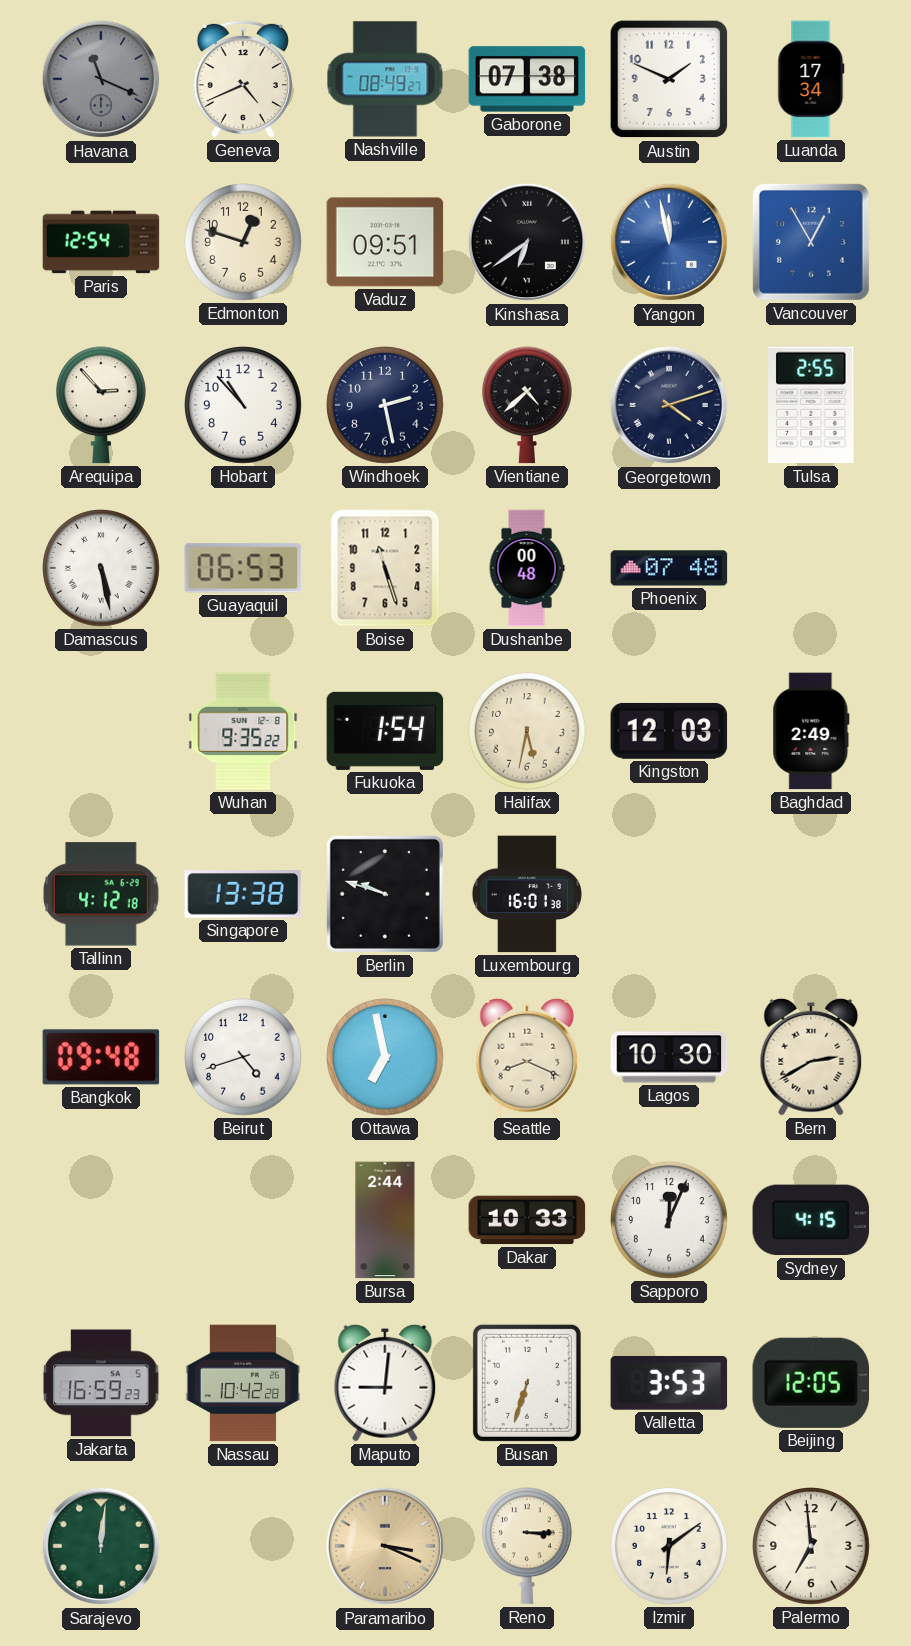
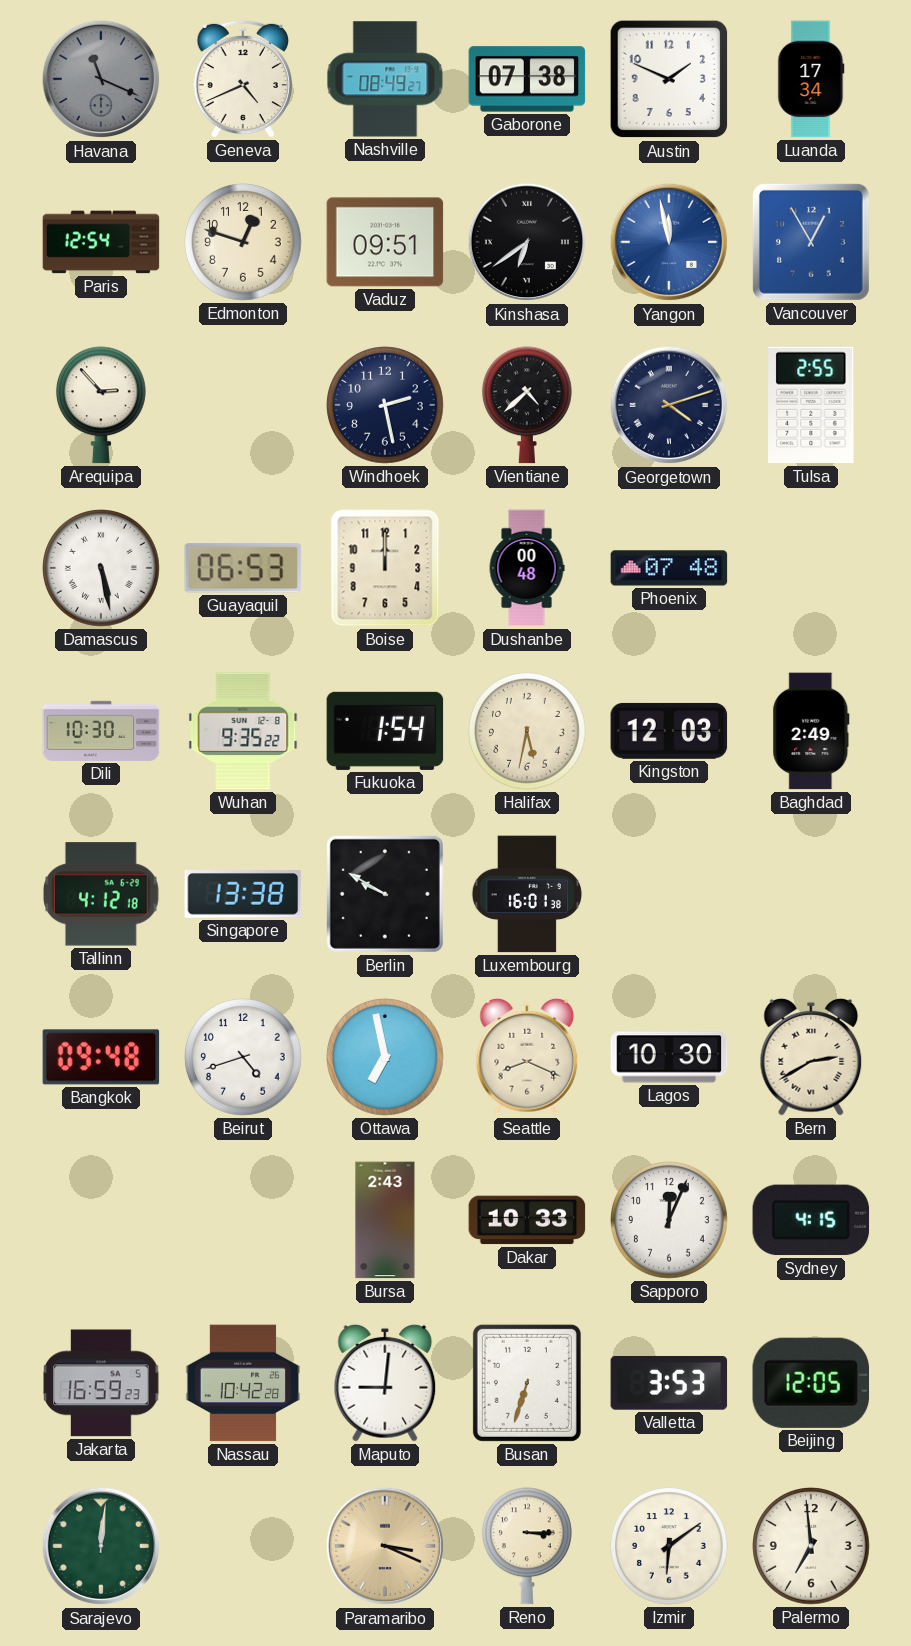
Hobart: 10:53 -> none (244, 406)
Boise: 11:27 -> 12:00 (385, 568)
Dili: none -> 10:30 (101, 731)
Berlin: 9:48 -> 9:50 (385, 894)
Bursa: 2:44 -> 2:43 (385, 1220)
